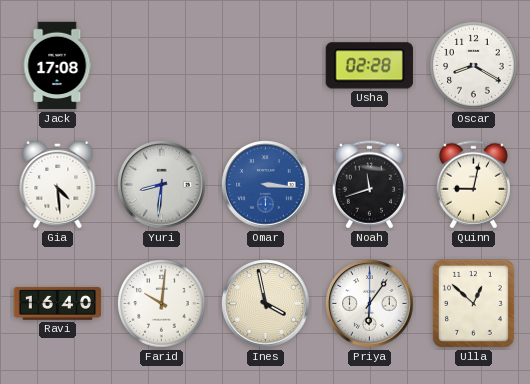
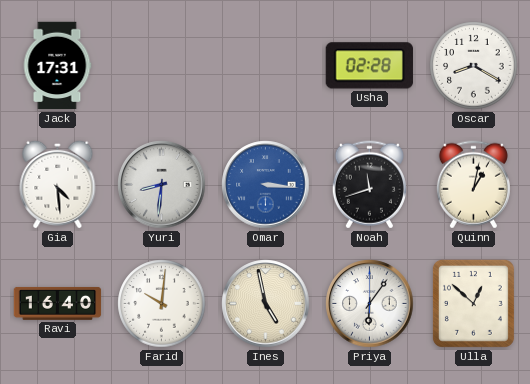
Jack: 17:08 -> 17:31 (57, 66)
Quinn: 9:02 -> 1:02 (473, 185)
Ines: 3:58 -> 4:58 (266, 304)
